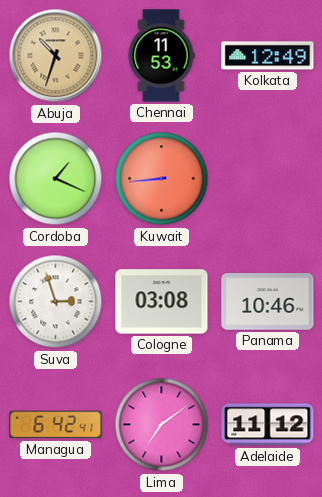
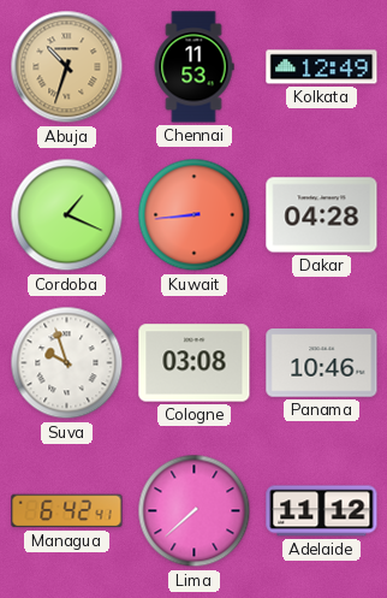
Dakar: none -> 04:28 (322, 215)
Suva: 2:57 -> 9:57 (67, 363)
Lima: 7:09 -> 7:38 (195, 511)
